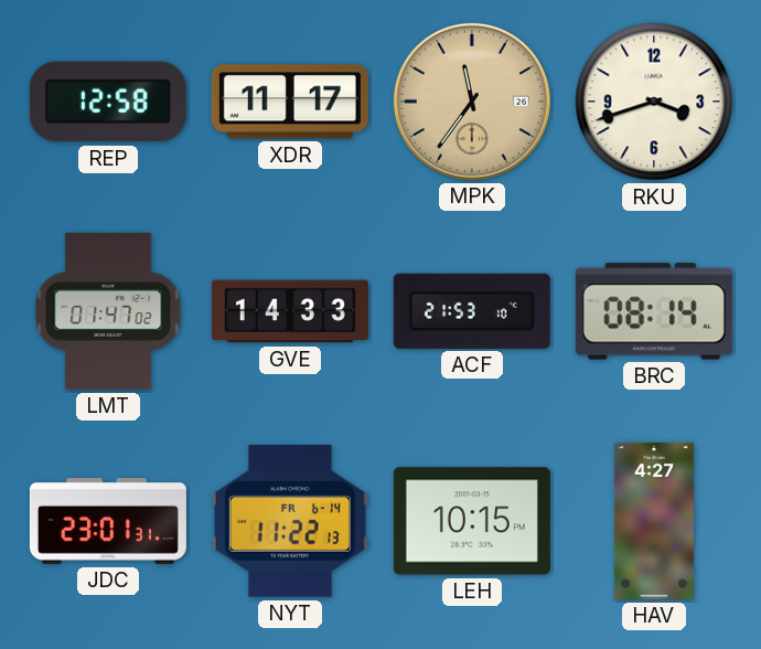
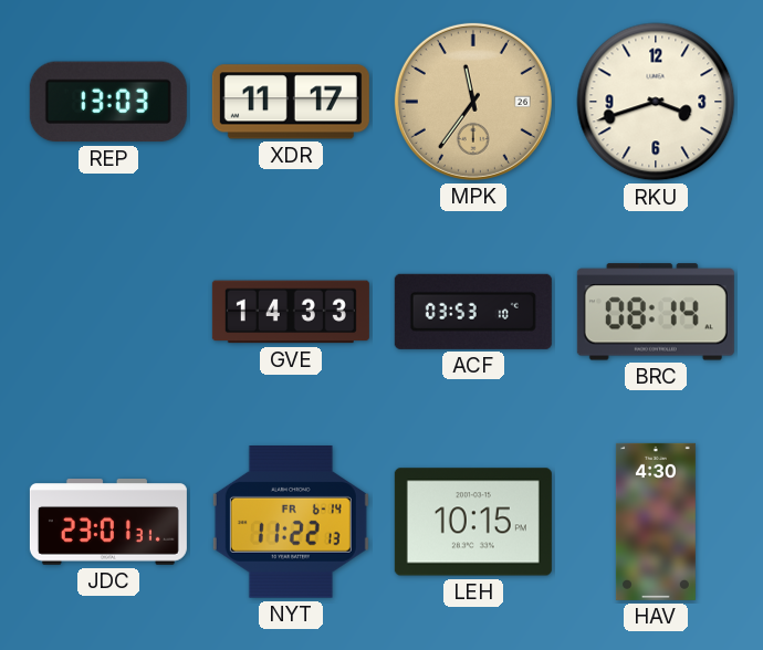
REP: 12:58 -> 13:03 (108, 102)
LMT: 01:47 -> none (108, 311)
ACF: 21:53 -> 03:53 (473, 312)
HAV: 4:27 -> 4:30 (656, 522)
